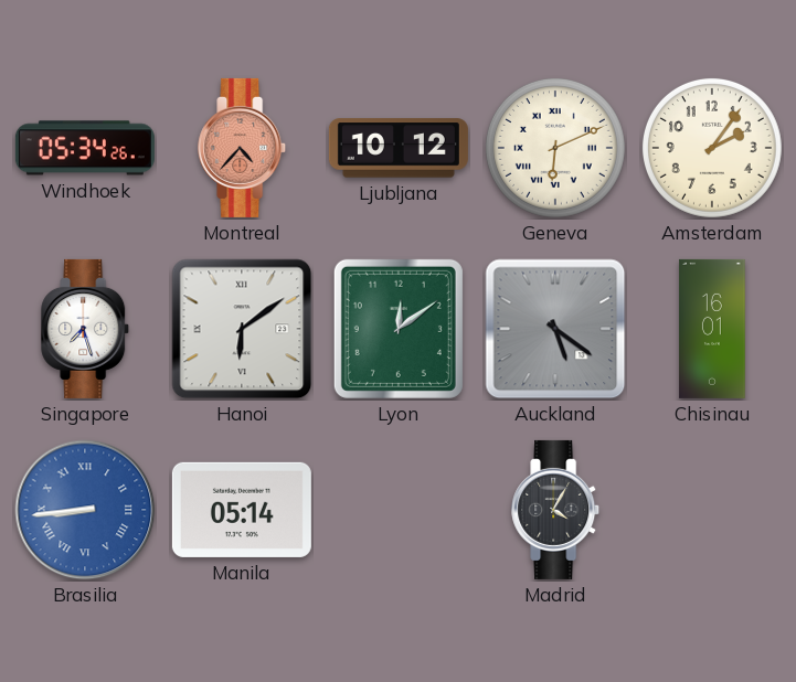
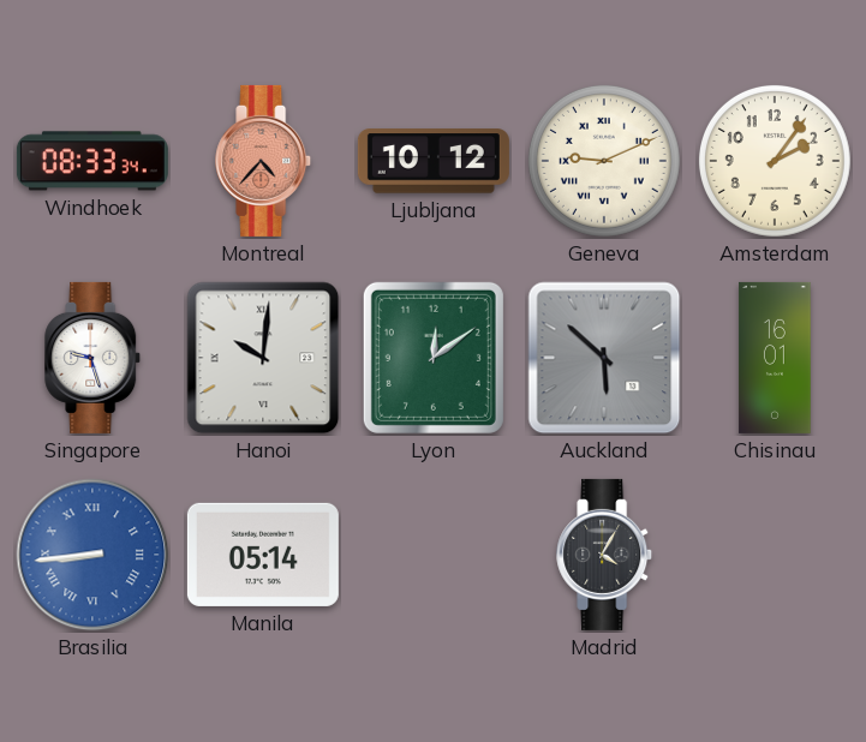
Windhoek: 05:34 -> 08:33 (92, 161)
Geneva: 6:11 -> 9:11 (604, 161)
Singapore: 7:27 -> 9:27 (94, 358)
Hanoi: 6:09 -> 10:01 (263, 358)
Auckland: 5:21 -> 5:52 (604, 358)
